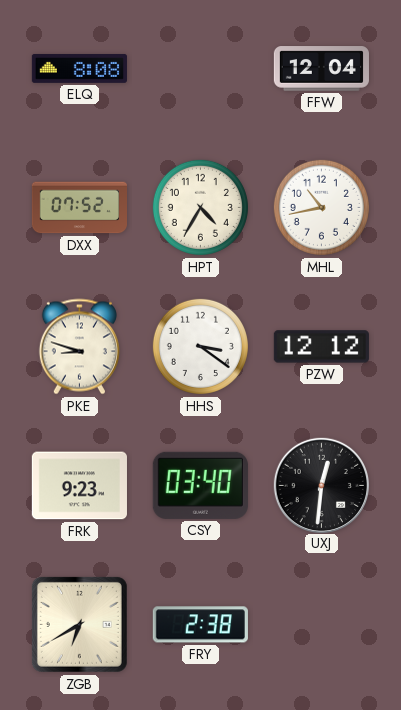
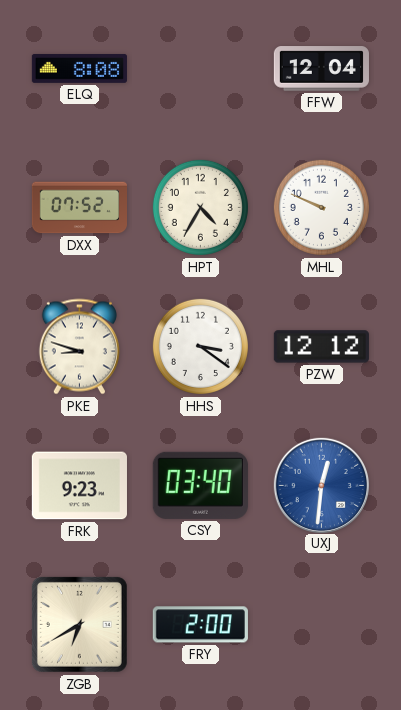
MHL: 10:43 -> 9:49 (321, 207)
UXJ dial: black -> blue (321, 485)
FRY: 2:38 -> 2:00 (200, 625)
